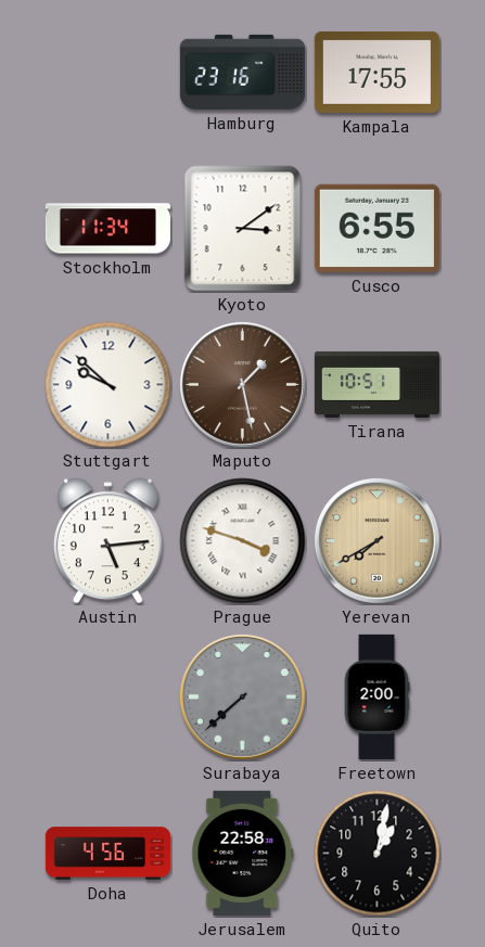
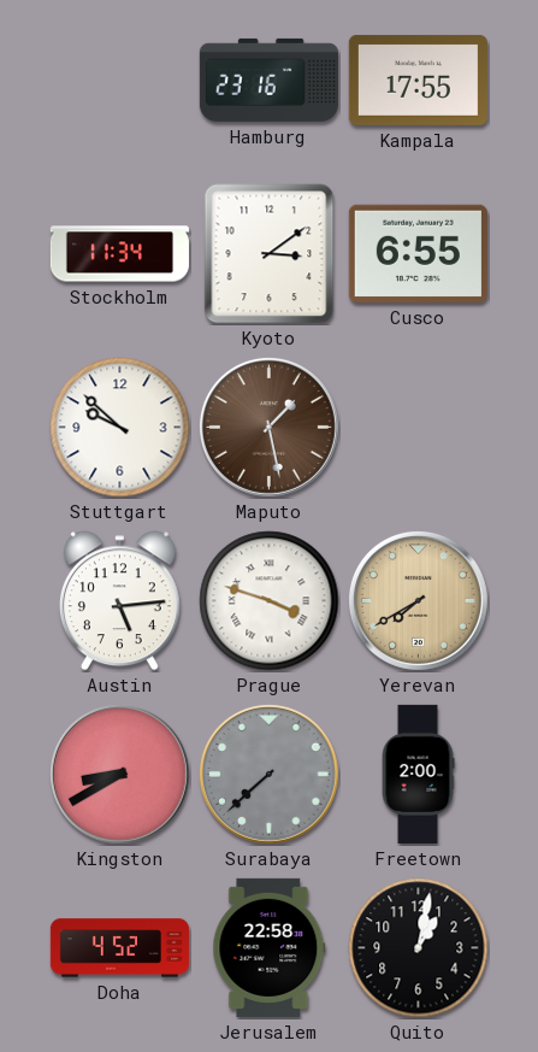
Tirana: 10:51 -> none (376, 384)
Kingston: none -> 8:40 (119, 774)
Doha: 4:56 -> 4:52 (119, 948)
